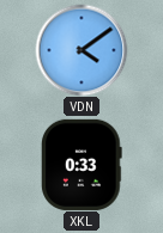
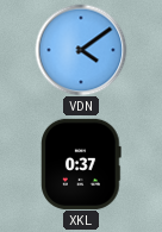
XKL: 0:33 -> 0:37 (82, 164)
